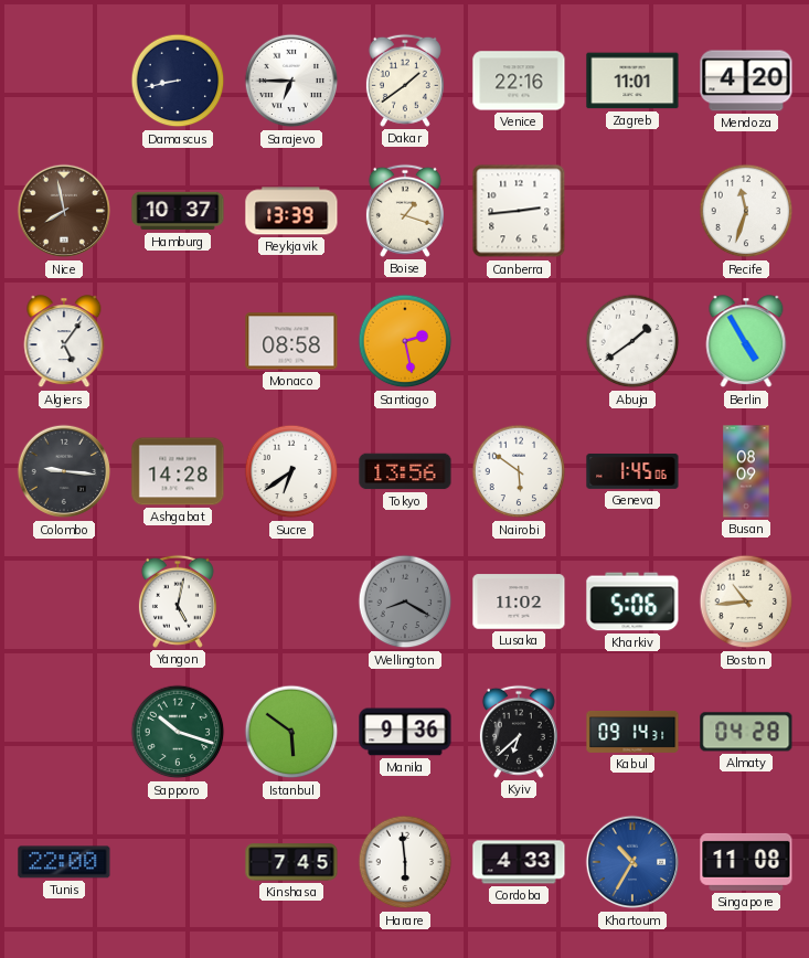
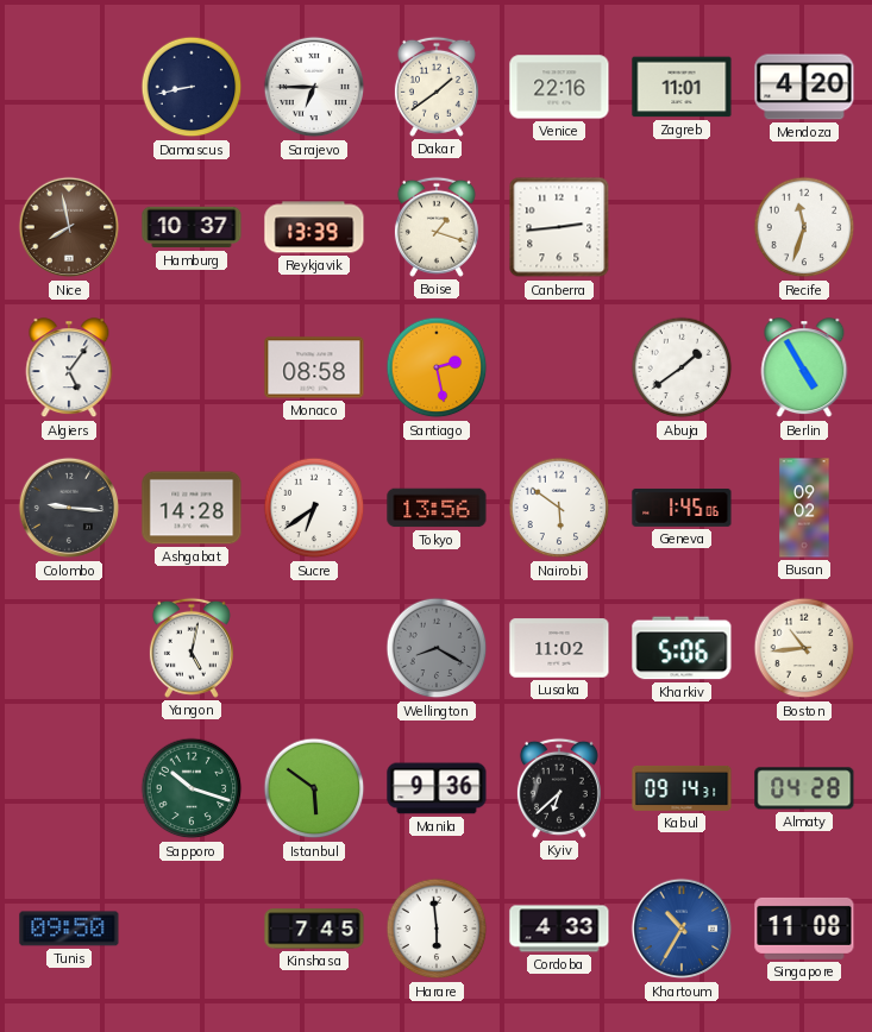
Busan: 08:09 -> 09:02 (804, 508)
Tunis: 22:00 -> 09:50 (69, 929)
